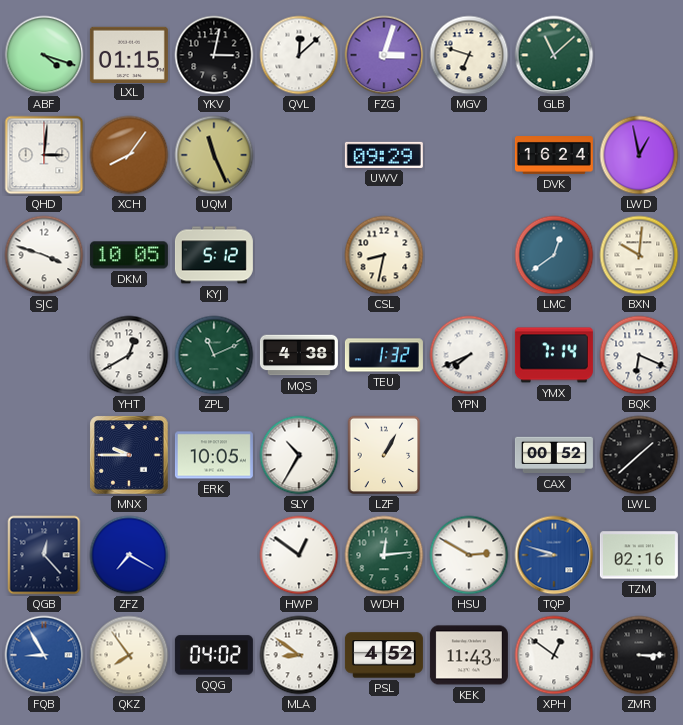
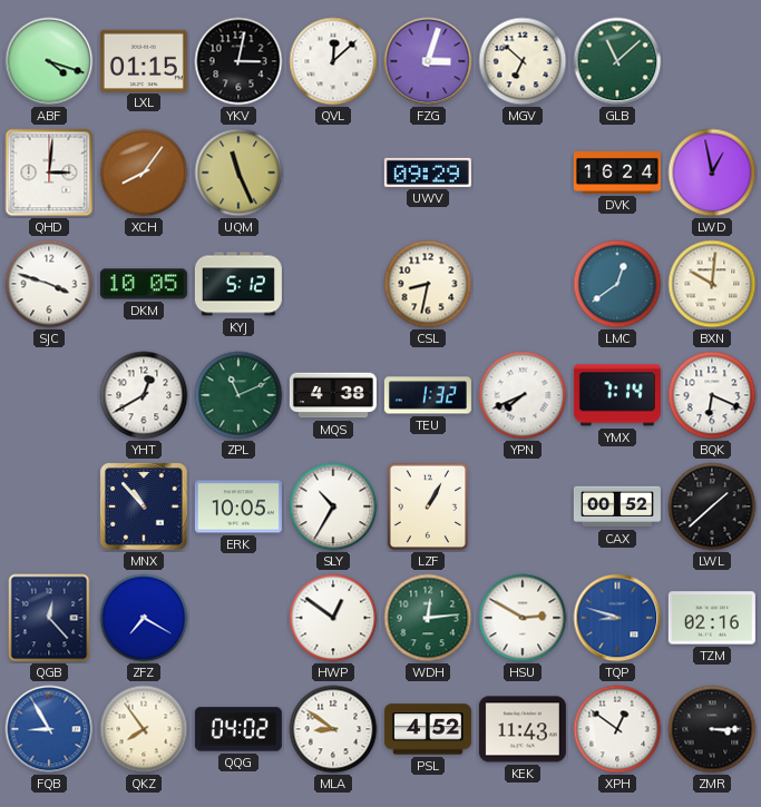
MGV: 6:48 -> 6:52 (523, 61)
MNX: 9:45 -> 10:53 (144, 506)
